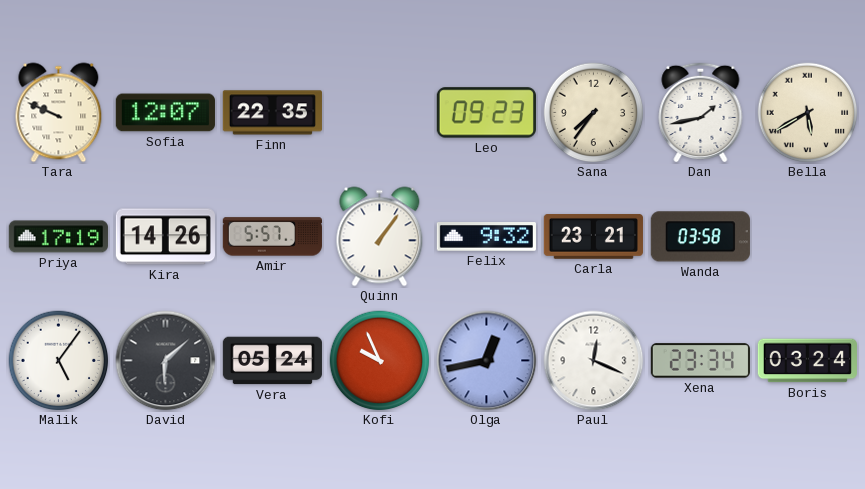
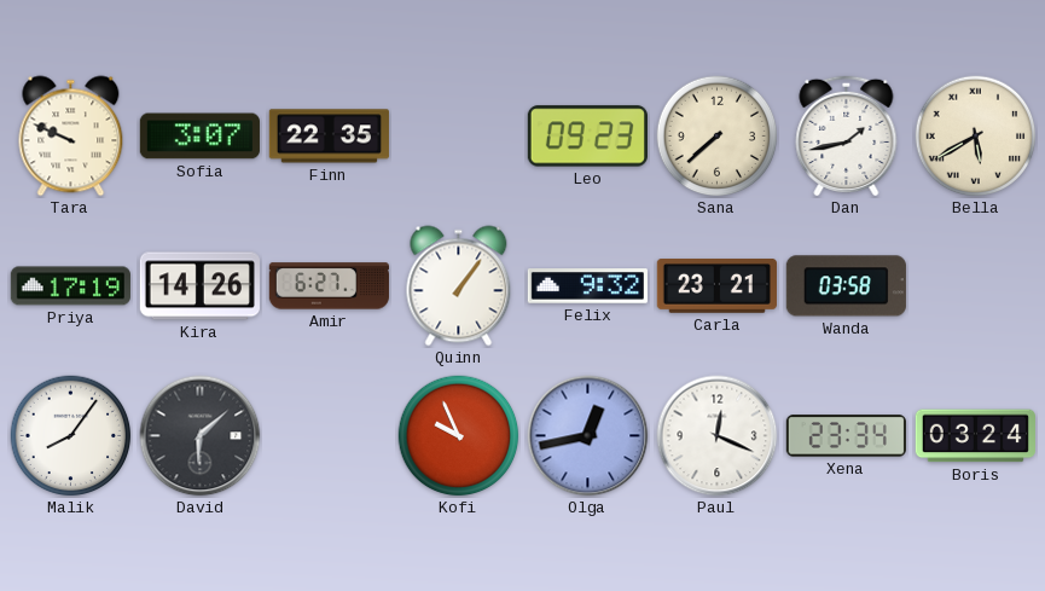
Sofia: 12:07 -> 3:07 (199, 137)
Sana: 7:36 -> 7:38 (718, 137)
Amir: 5:57 -> 6:27 (329, 286)
Malik: 5:06 -> 8:06 (71, 436)
Vera: 05:24 -> none (272, 361)
